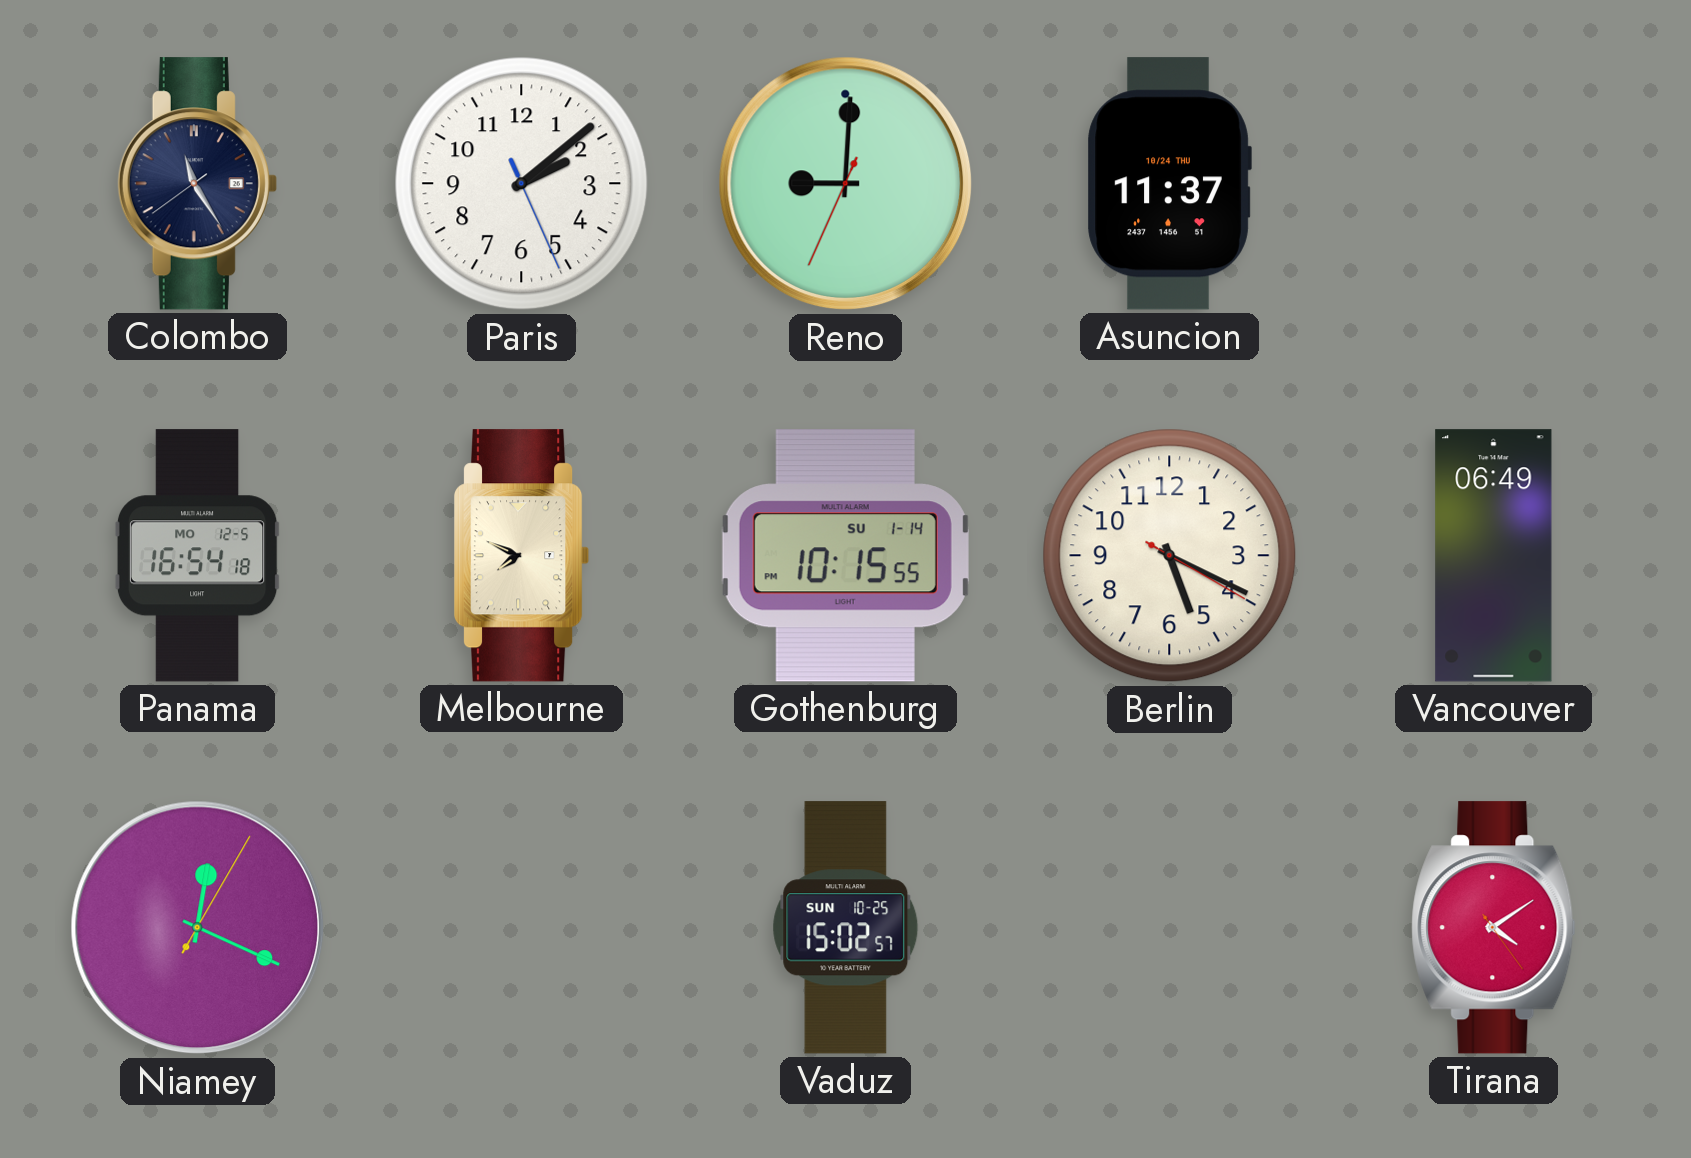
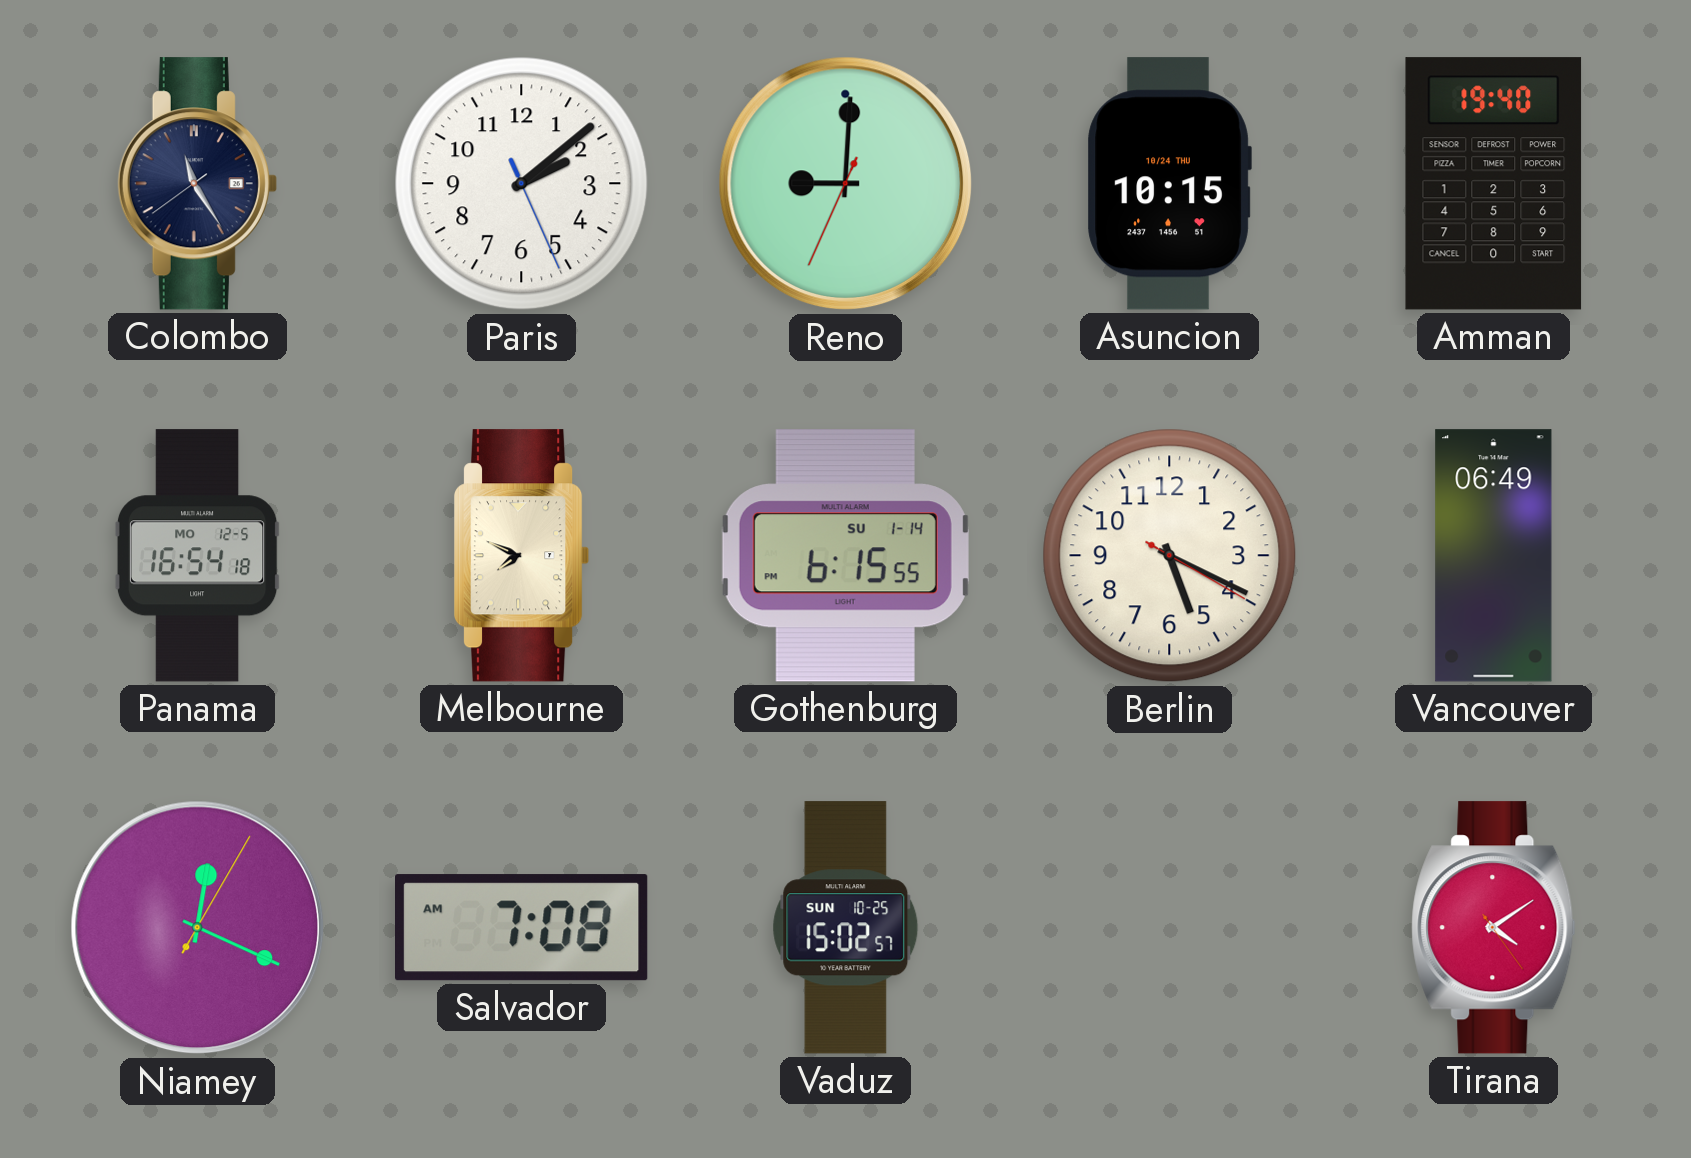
Asuncion: 11:37 -> 10:15 (1169, 184)
Amman: none -> 19:40 (1494, 184)
Gothenburg: 10:15 -> 6:15 (845, 556)
Salvador: none -> 7:08 (522, 928)
